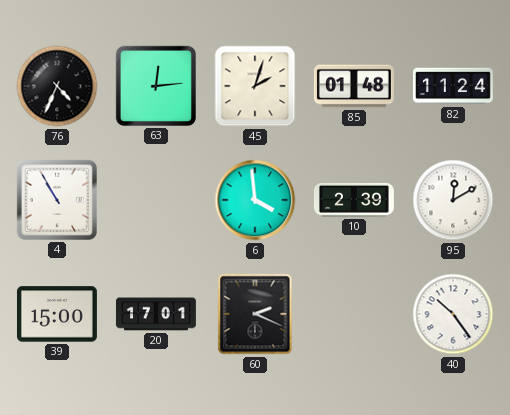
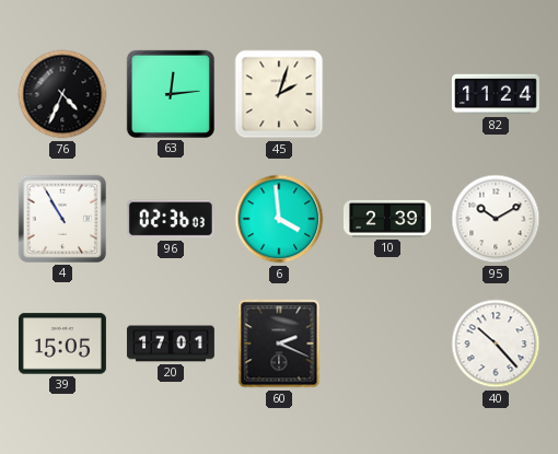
85: 01:48 -> none (354, 86)
96: none -> 02:36 (171, 219)
95: 12:10 -> 10:10 (496, 219)
39: 15:00 -> 15:05 (62, 344)
40: 10:24 -> 10:23 (496, 344)
